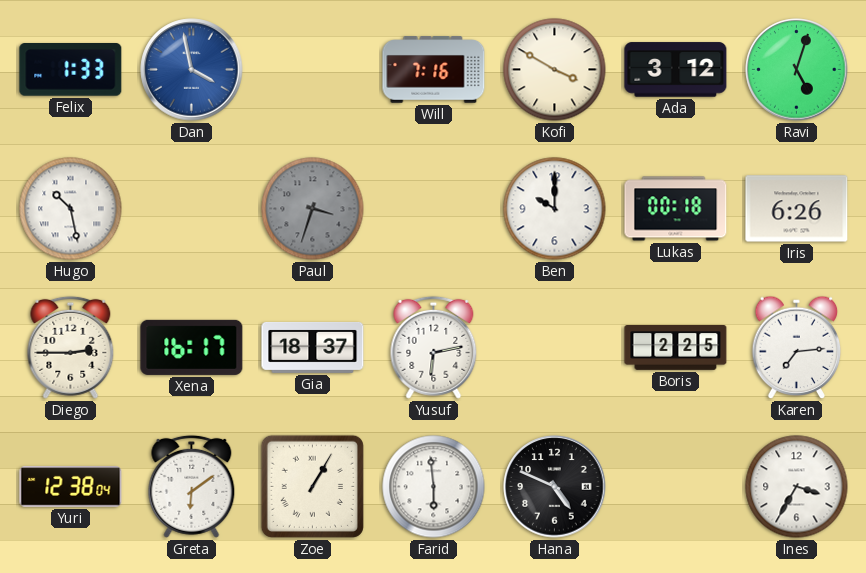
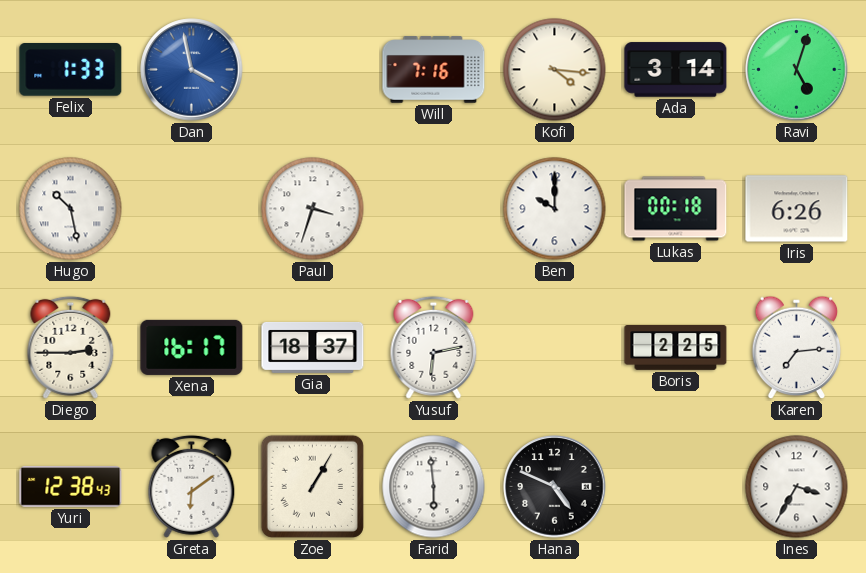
Kofi: 3:50 -> 4:16 (555, 70)
Ada: 3:12 -> 3:14 (676, 70)
Paul dial: grey -> white (313, 209)
Yuri: 12:38:04 -> 12:38:43 (71, 487)
